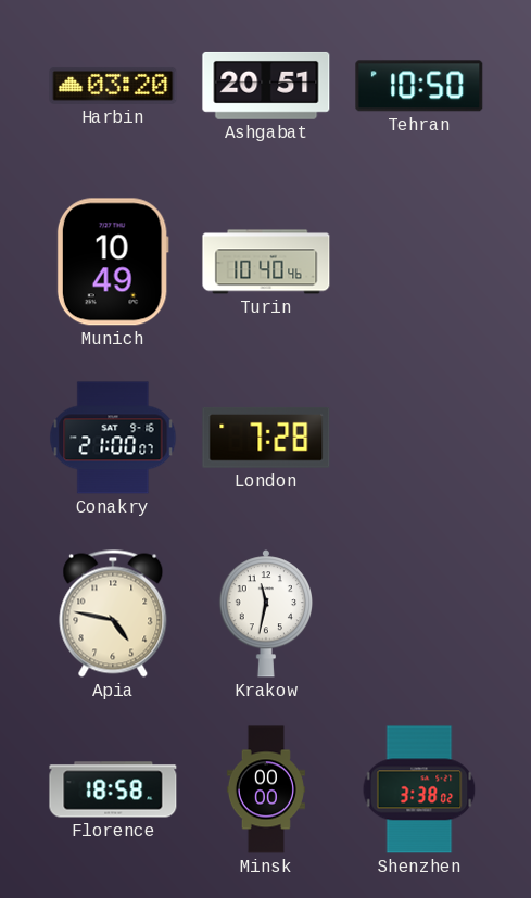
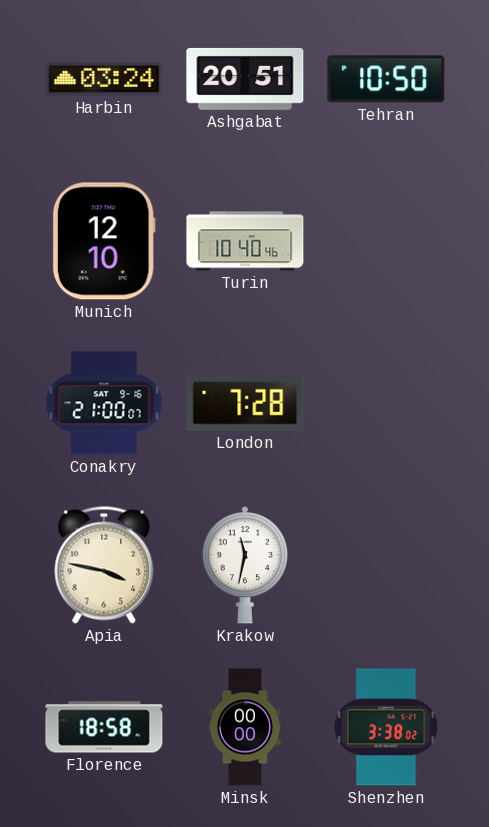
Harbin: 03:20 -> 03:24 (104, 79)
Munich: 10:49 -> 12:10 (104, 241)
Apia: 4:47 -> 3:47 (104, 565)
